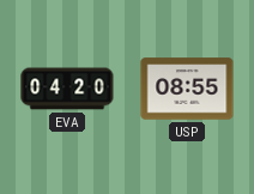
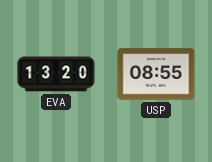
EVA: 04:20 -> 13:20 (56, 74)
